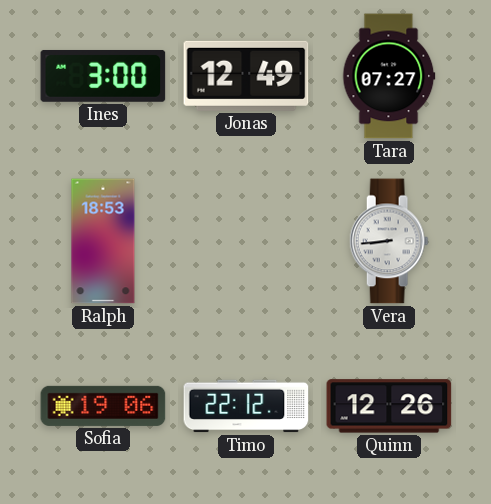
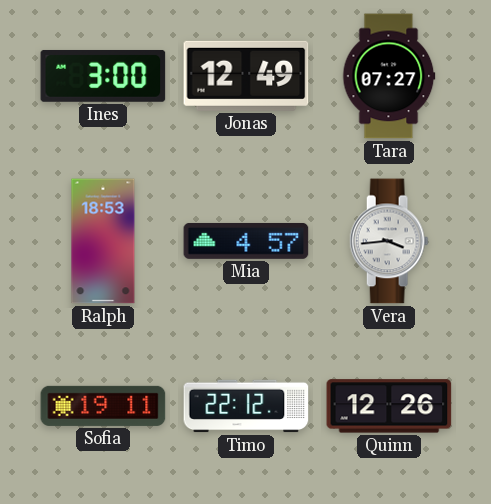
Mia: none -> 4:57 (246, 241)
Vera: 8:44 -> 3:44 (389, 241)
Sofia: 19:06 -> 19:11 (103, 406)
